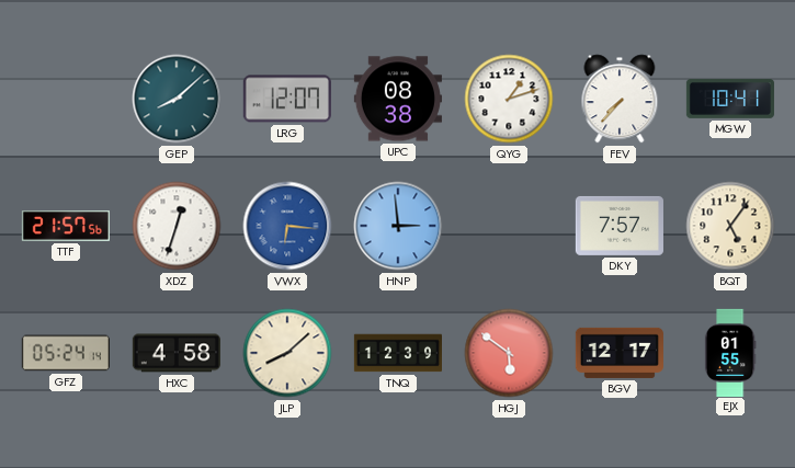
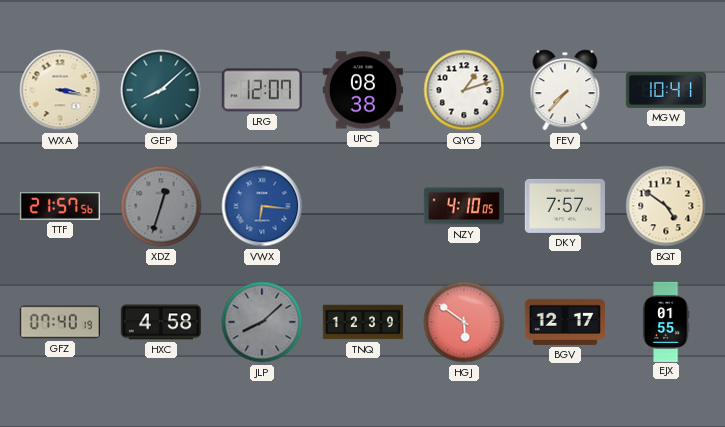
WXA: none -> 3:17 (60, 90)
XDZ dial: white -> grey (161, 206)
HNP: 2:59 -> none (398, 226)
NZY: none -> 4:10 (464, 206)
BQT: 5:06 -> 4:51 (666, 206)
GFZ: 05:24 -> 07:40 (60, 322)
JLP dial: cream -> grey (262, 322)
